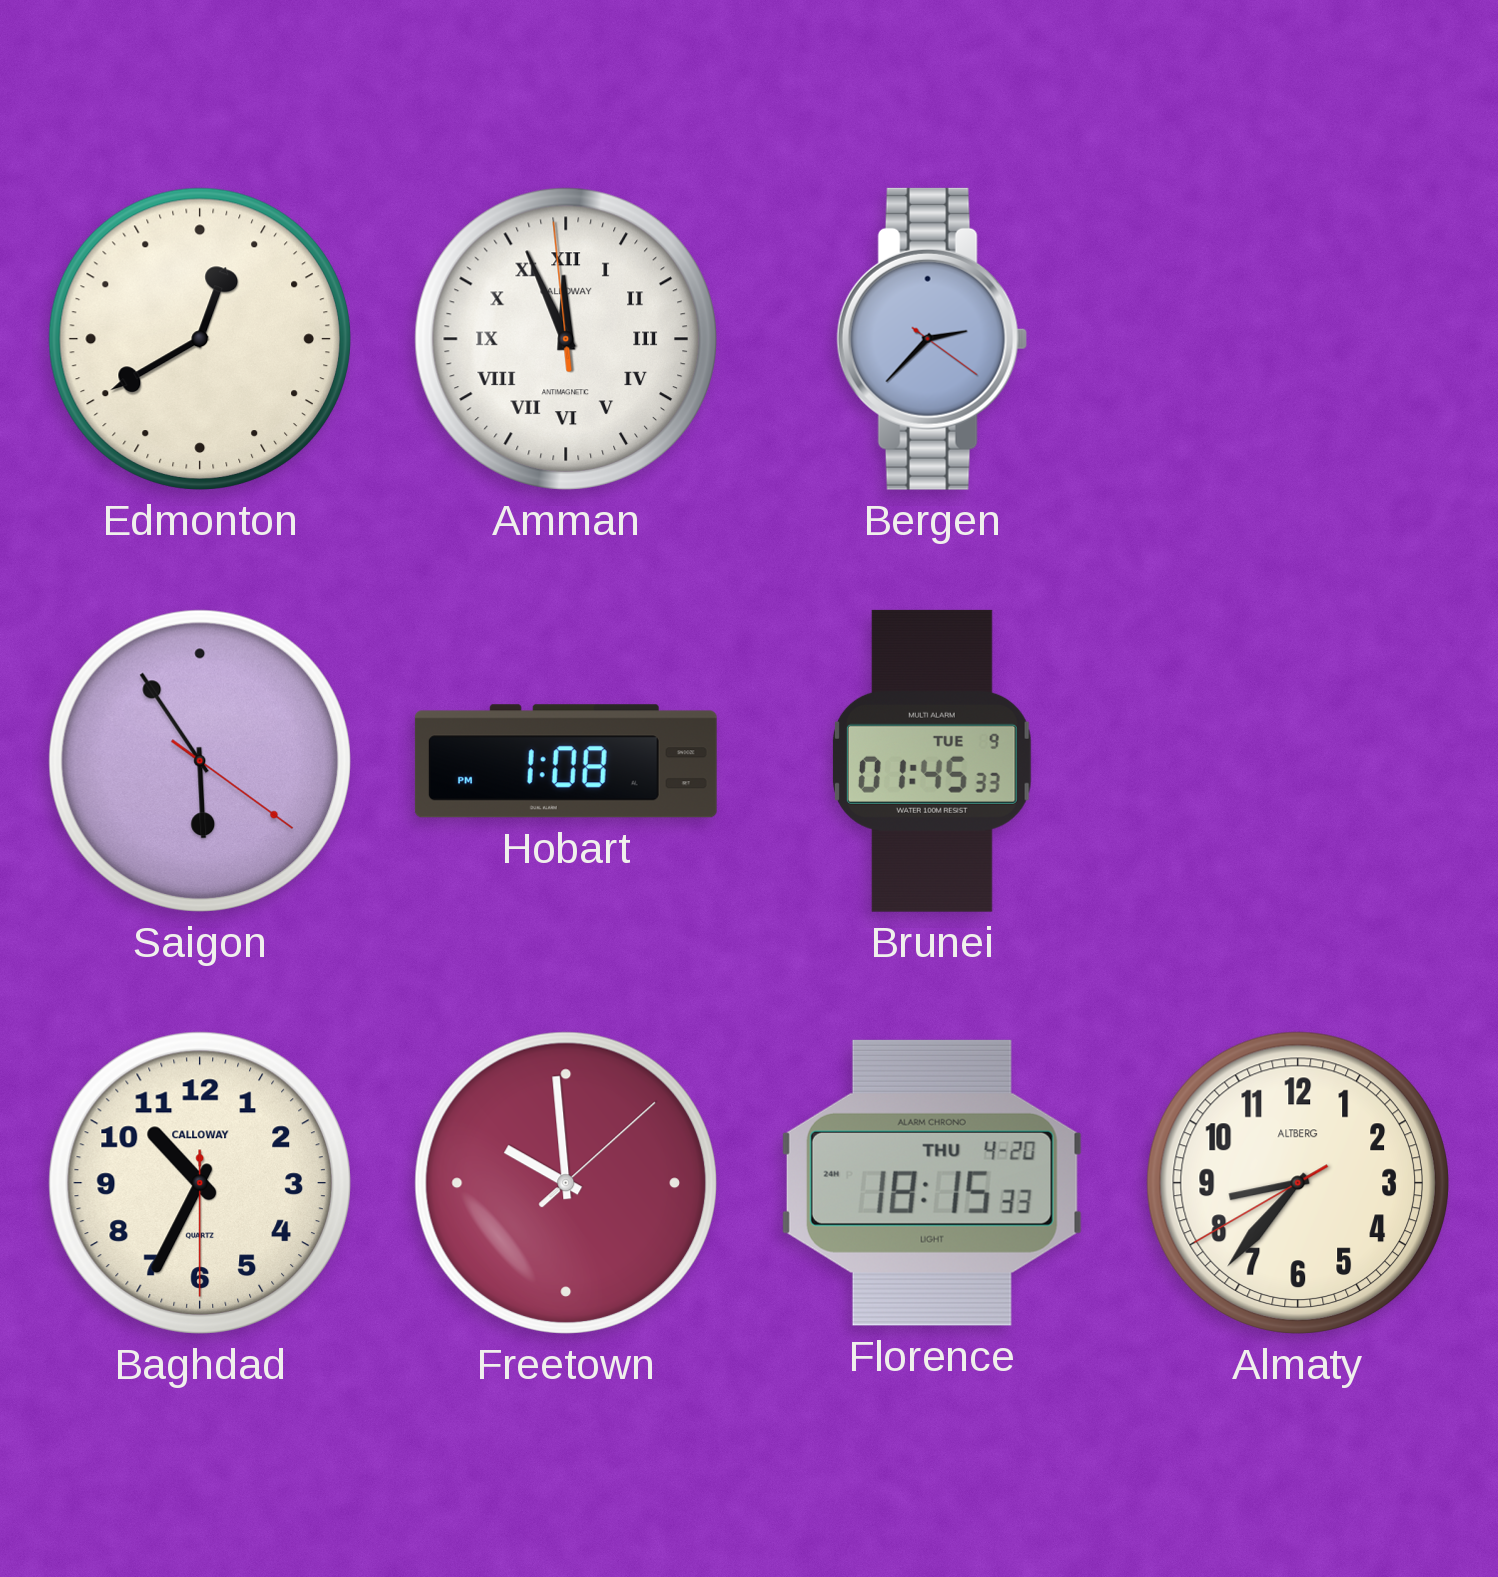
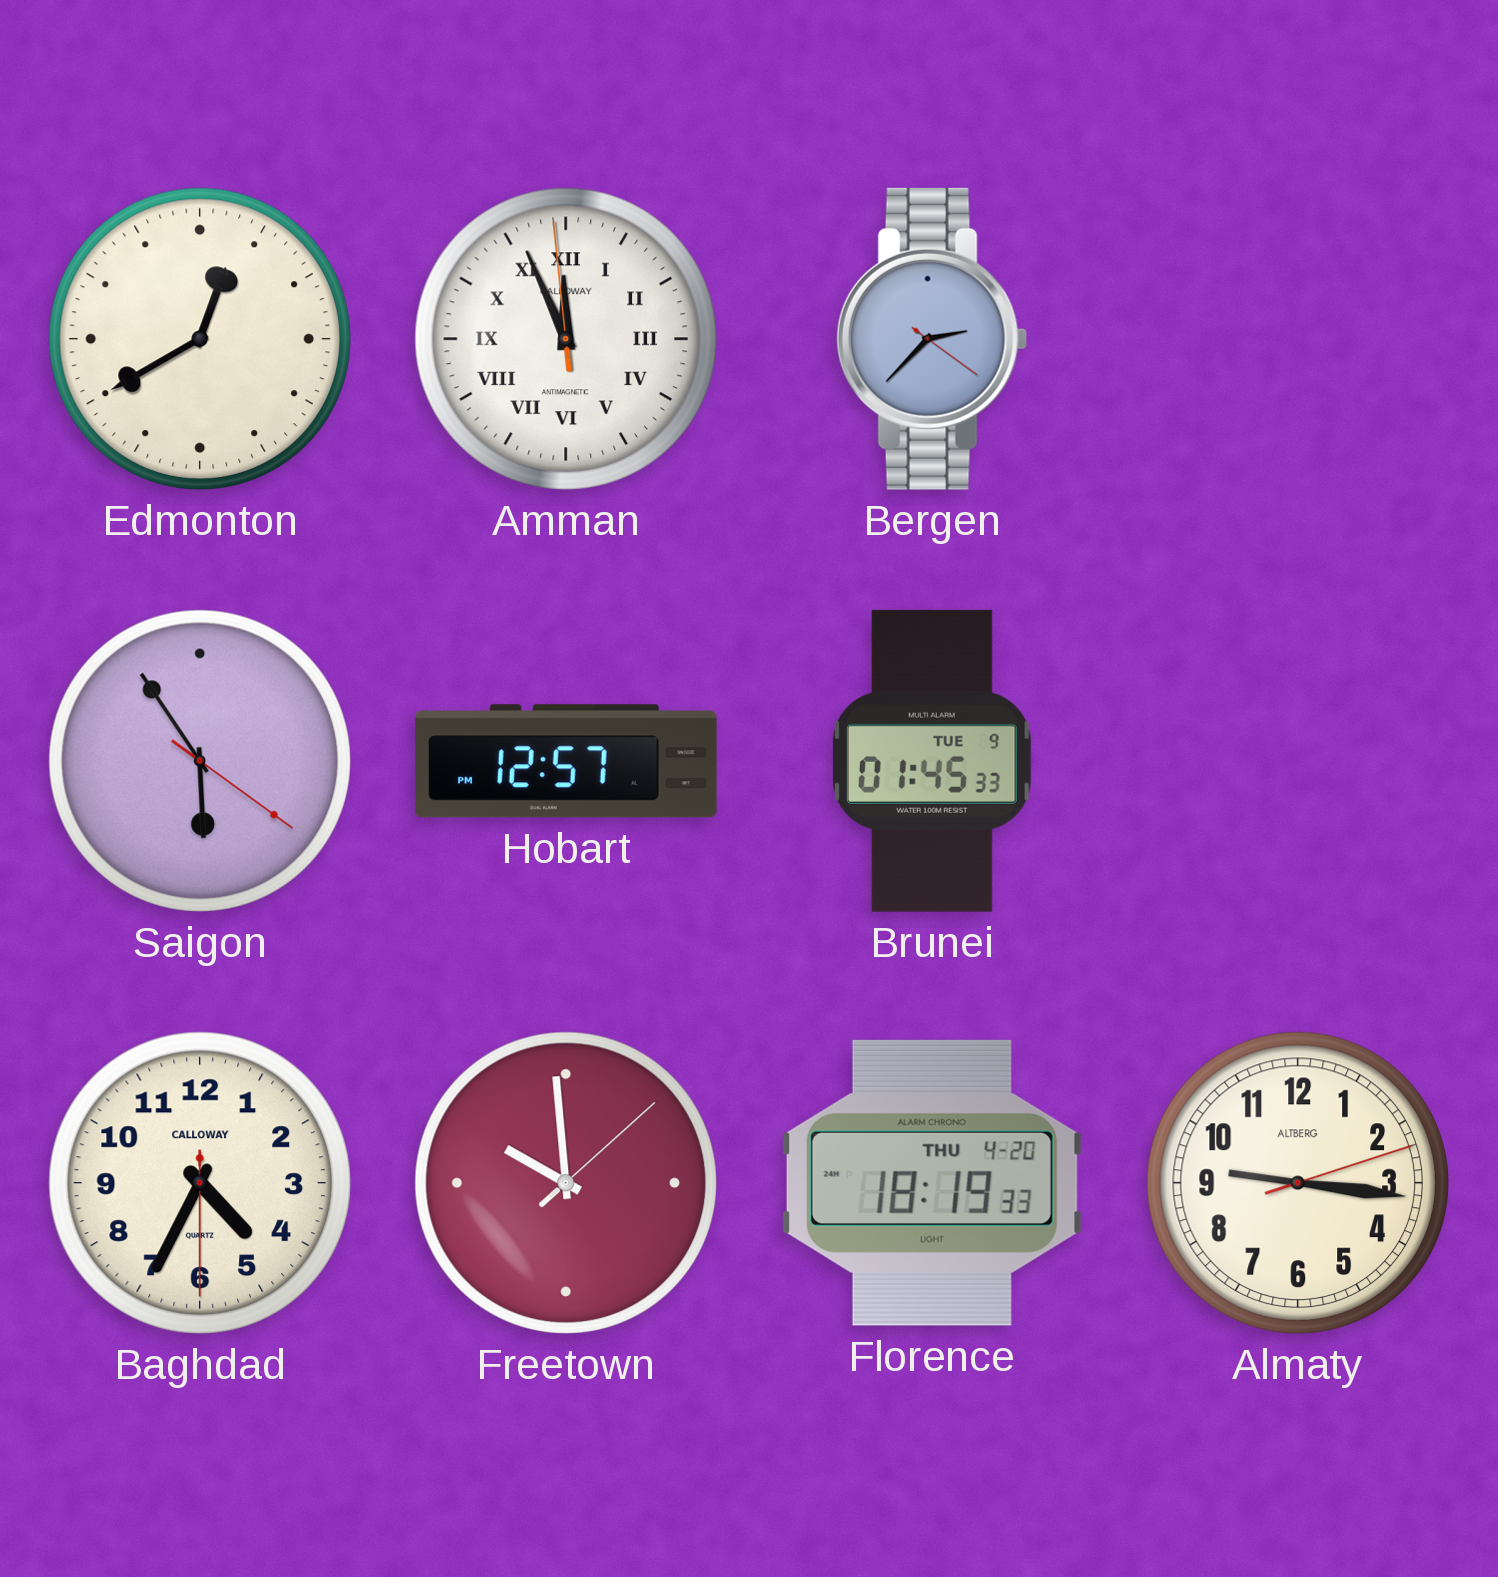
Hobart: 1:08 -> 12:57 (566, 761)
Baghdad: 10:34 -> 4:34 (200, 1183)
Florence: 18:15 -> 18:19 (932, 1183)
Almaty: 8:36 -> 9:16 (1298, 1183)
